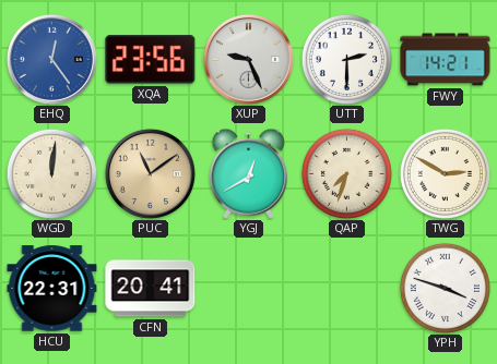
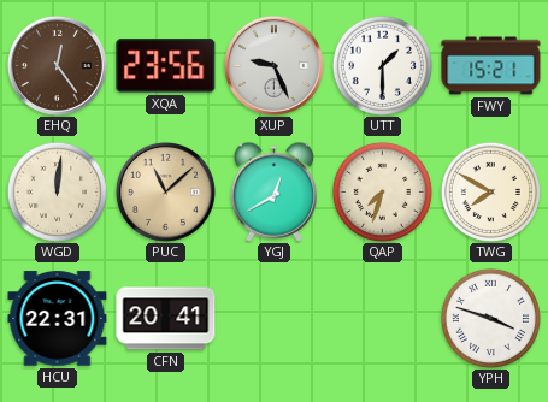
EHQ dial: blue -> brown (57, 65)
UTT: 2:30 -> 1:30 (382, 65)
FWY: 14:21 -> 15:21 (491, 66)
PUC: 11:09 -> 11:08 (165, 191)
TWG: 2:50 -> 7:50 (490, 191)
